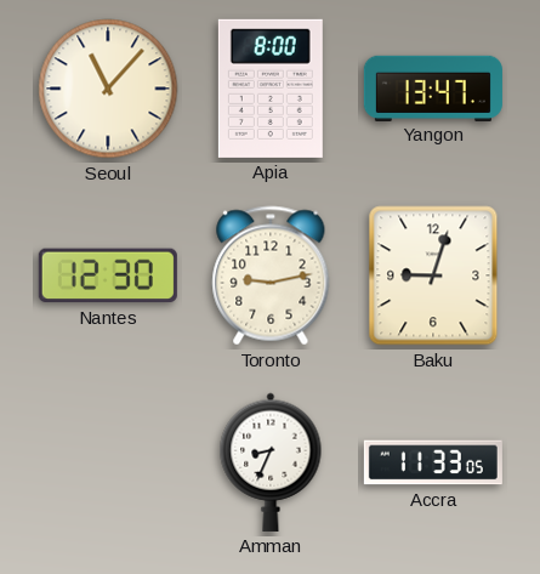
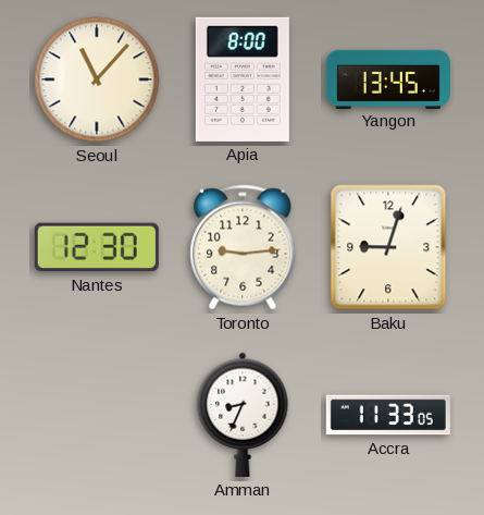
Yangon: 13:47 -> 13:45 (388, 78)
Toronto: 9:13 -> 9:14 (243, 247)
